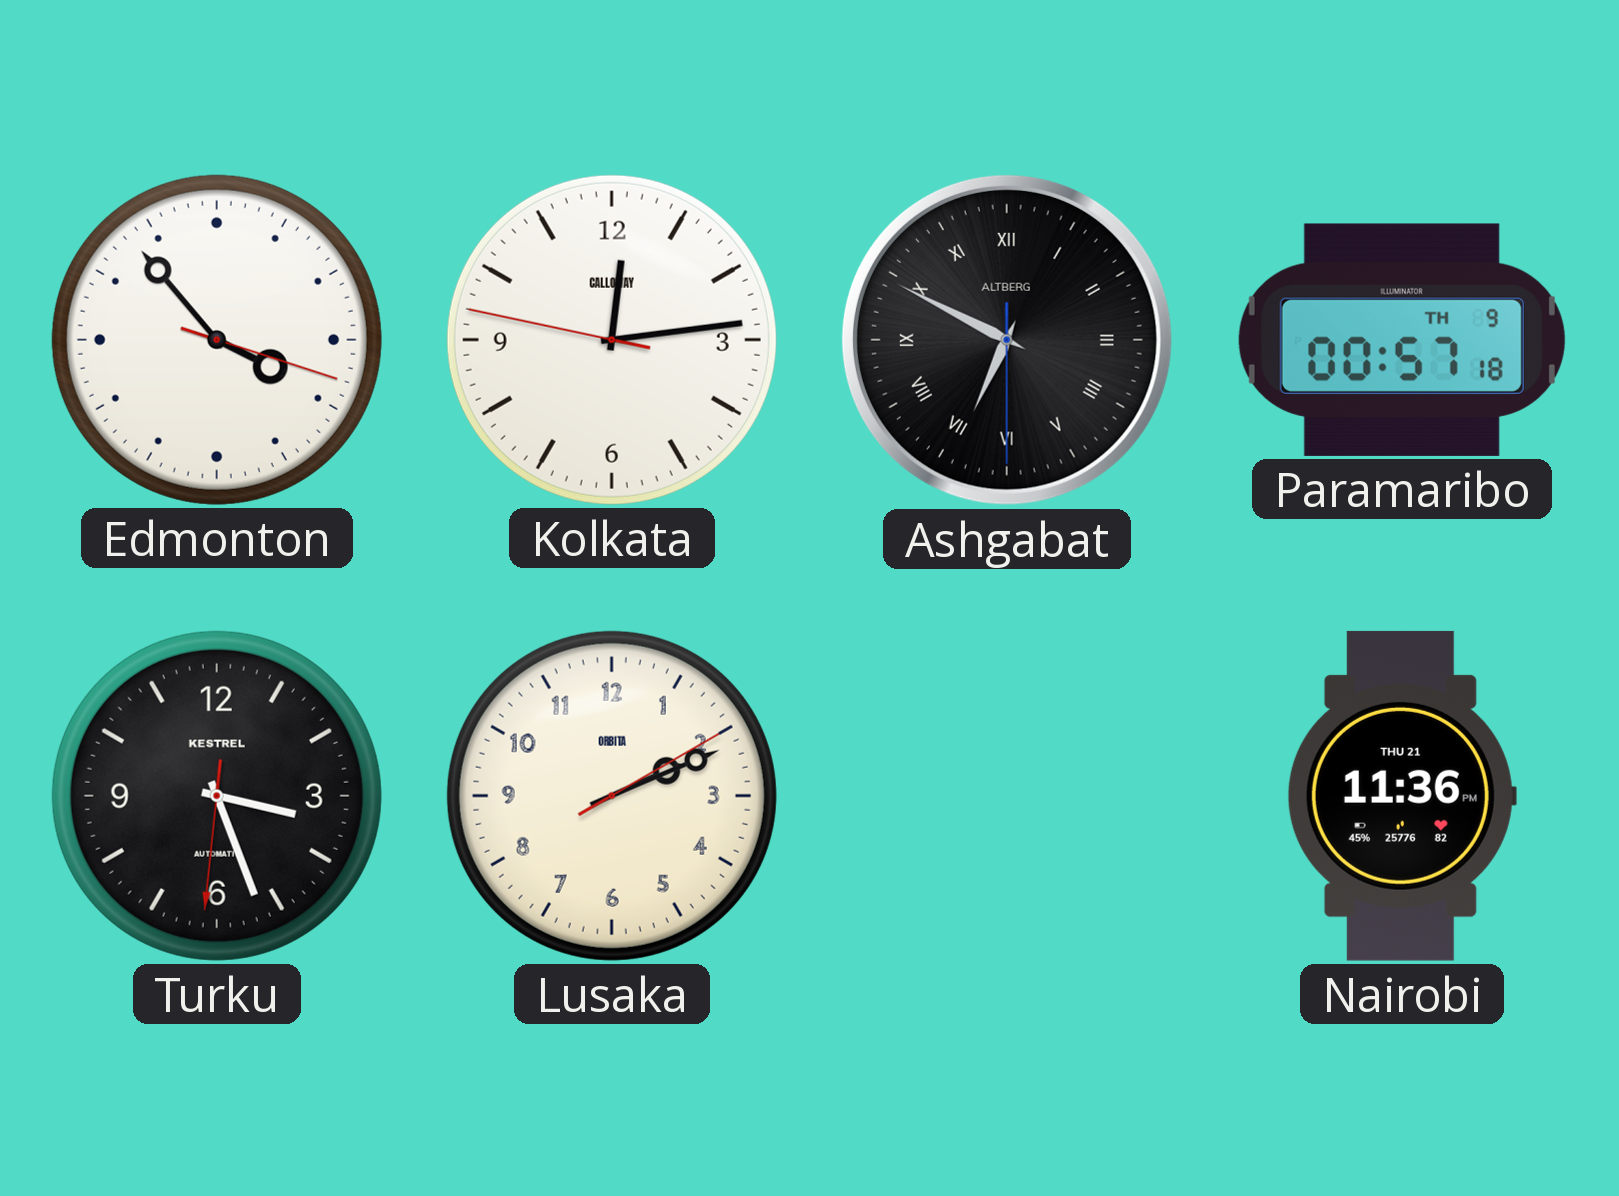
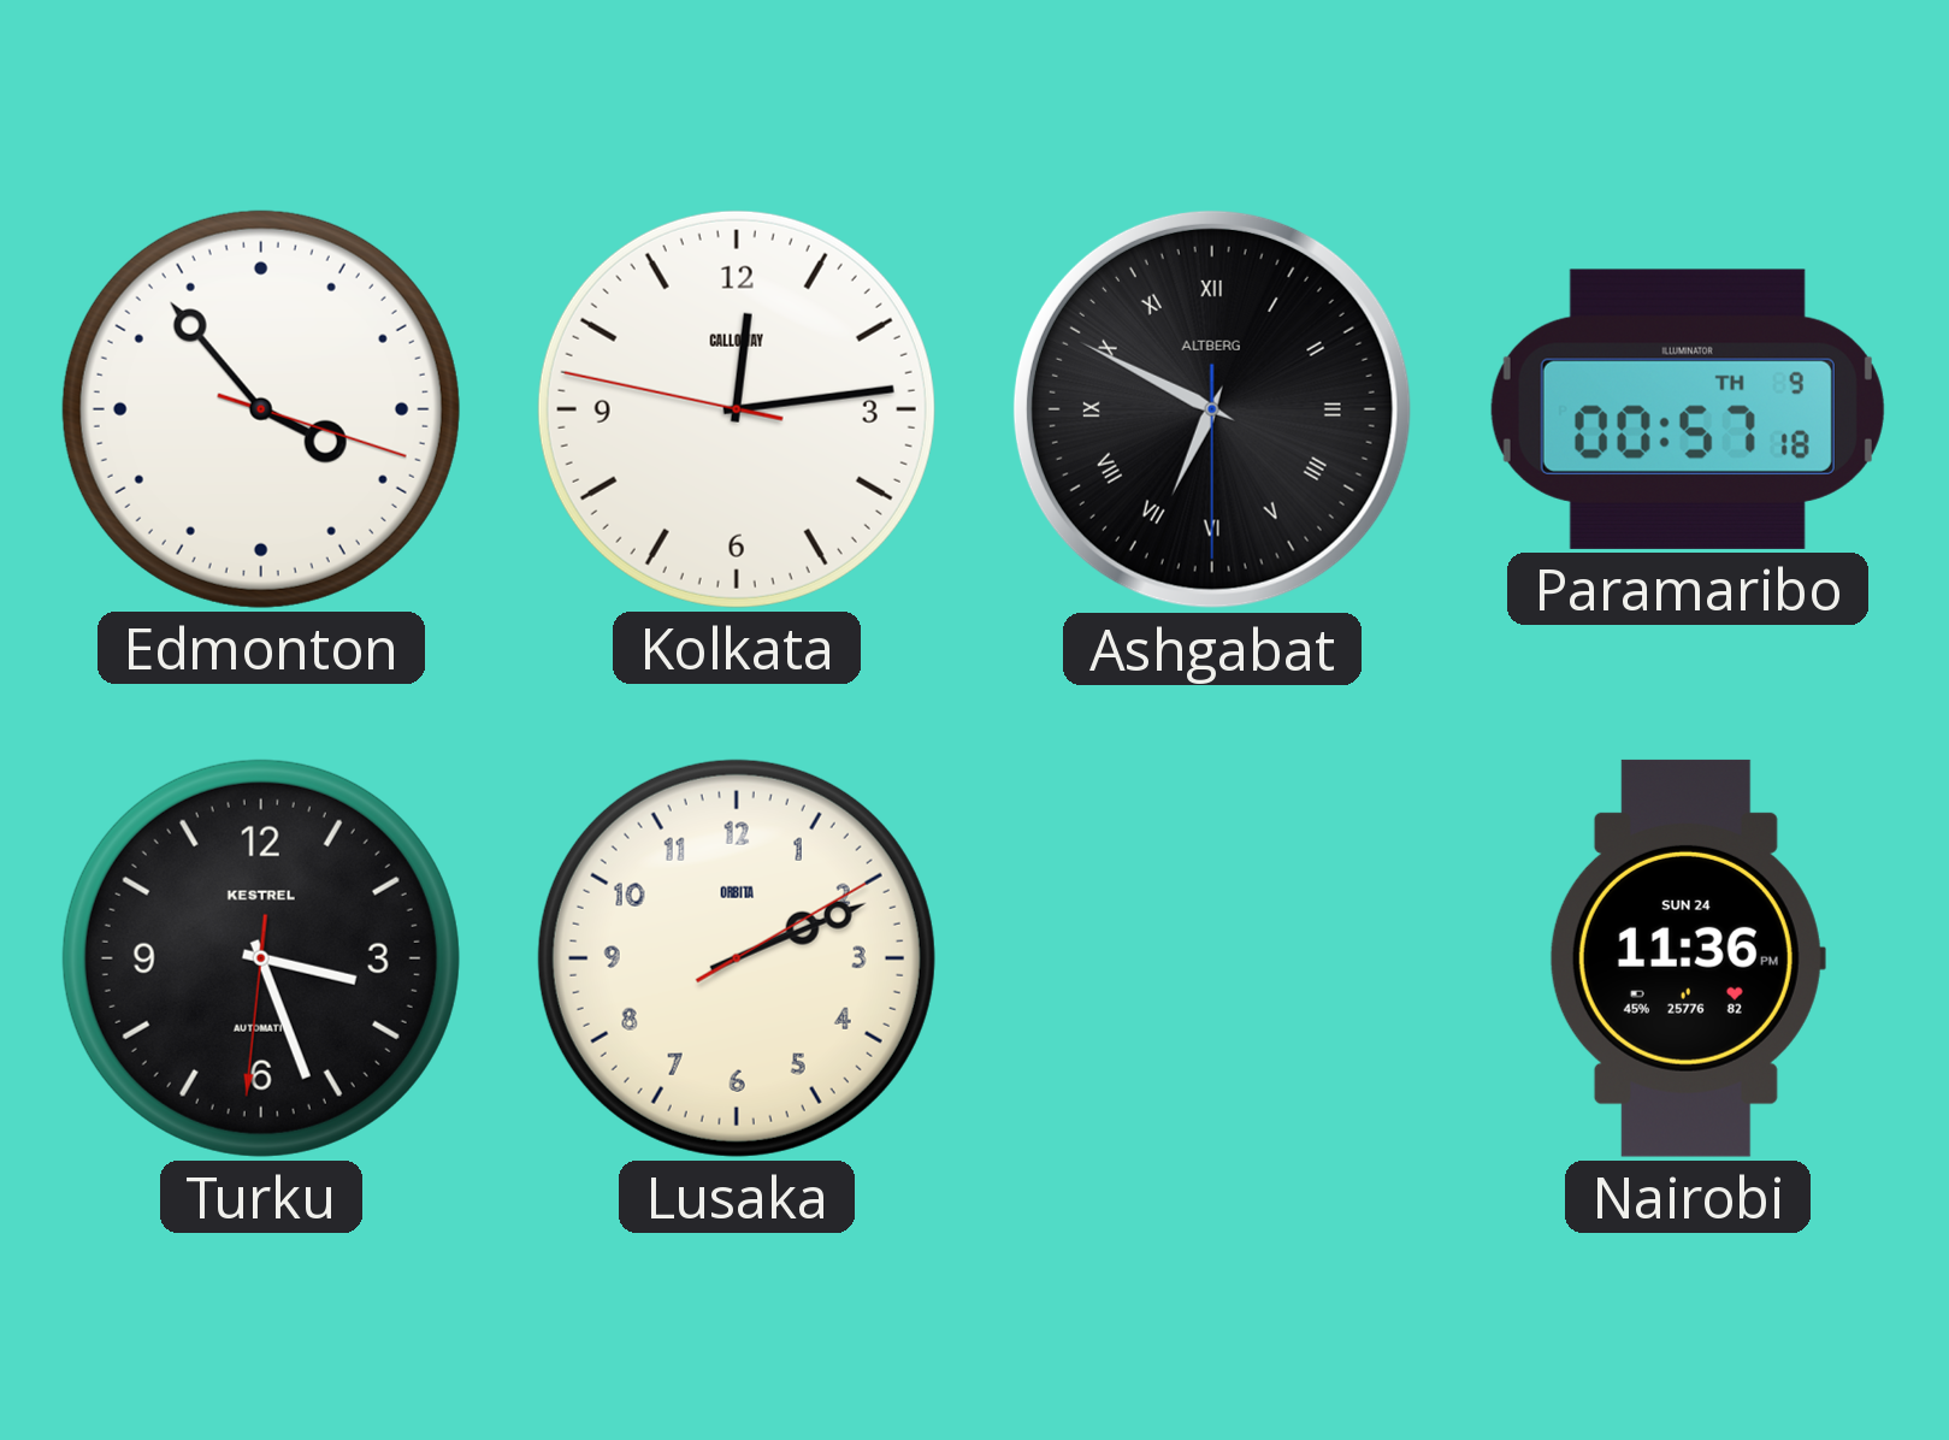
Nairobi date: THU 21 -> SUN 24 (1687, 958)
